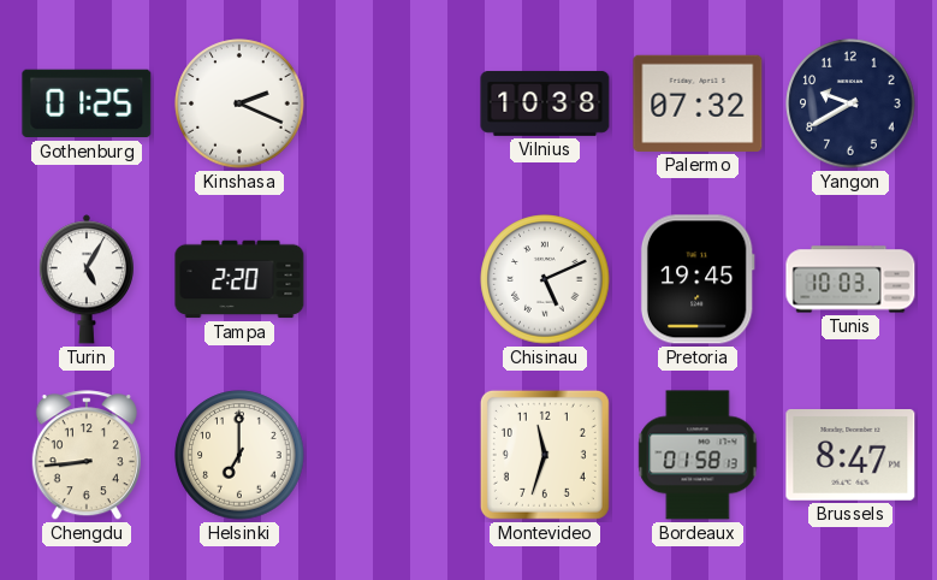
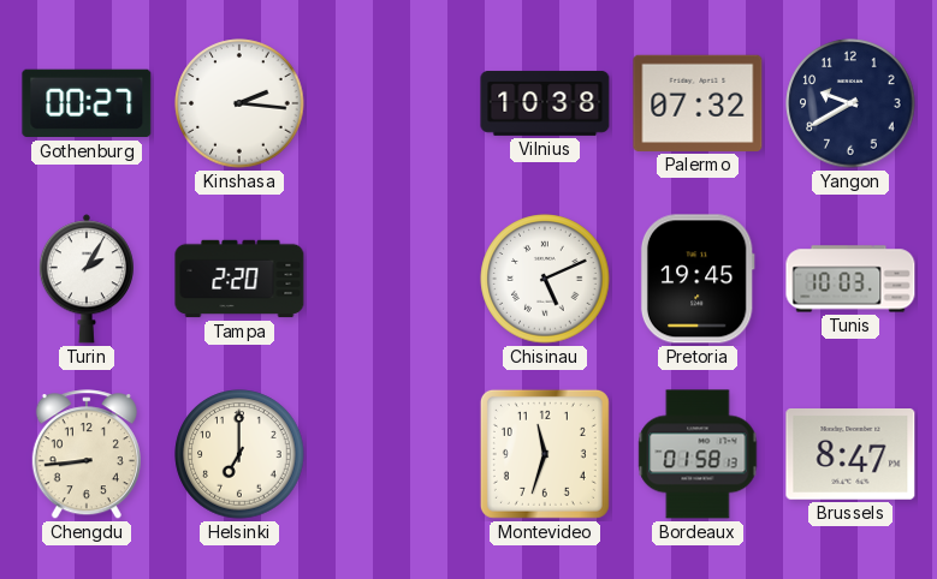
Gothenburg: 01:25 -> 00:27 (87, 103)
Kinshasa: 2:19 -> 2:16 (239, 103)
Turin: 5:05 -> 2:05 (87, 279)
